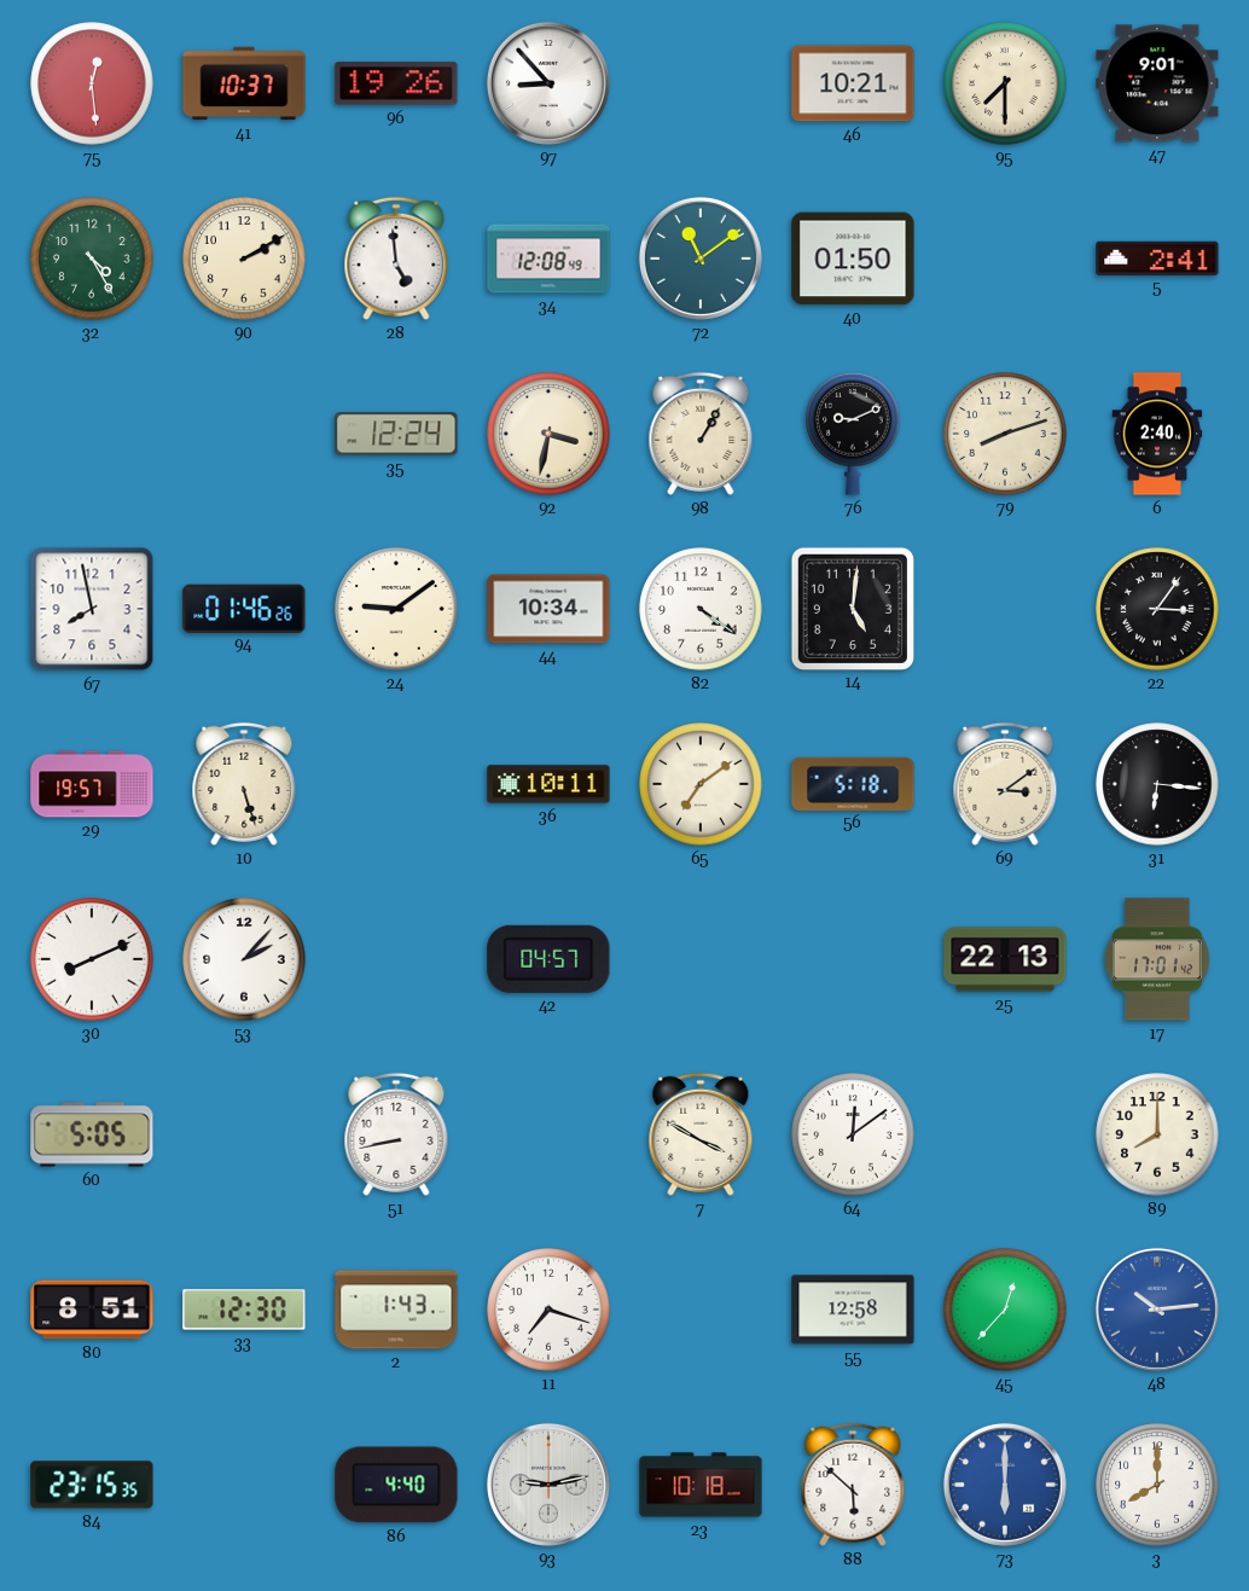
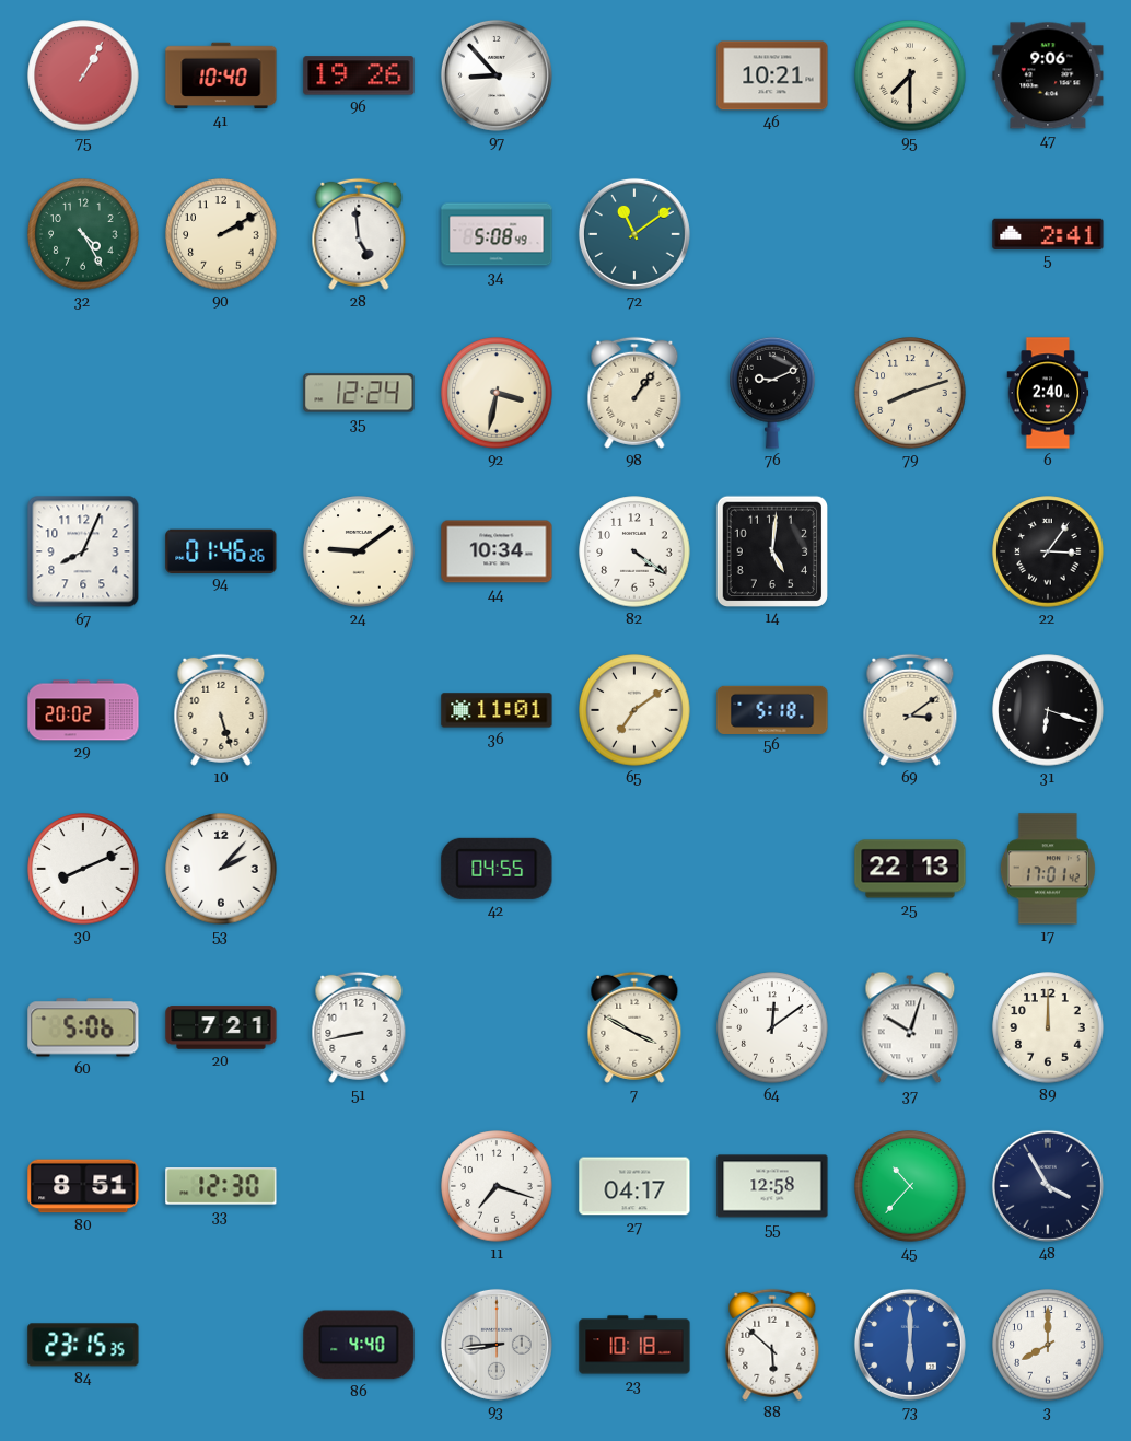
75: 12:29 -> 1:05 (83, 75)
41: 10:37 -> 10:40 (221, 75)
47: 9:01 -> 9:06 (1048, 75)
34: 12:08 -> 5:08 (497, 234)
40: 01:50 -> none (853, 259)
98: 1:05 -> 1:06 (634, 393)
67: 7:58 -> 8:04 (83, 551)
29: 19:57 -> 20:02 (83, 710)
36: 10:11 -> 11:01 (497, 710)
31: 6:16 -> 6:18 (1048, 710)
42: 04:57 -> 04:55 (497, 869)
60: 5:05 -> 5:06 (83, 1027)
20: none -> 7:21 (221, 1027)
37: none -> 10:03 (910, 1027)
89: 8:00 -> 12:00 (1048, 1027)
2: 1:43 -> none (396, 1310)
27: none -> 04:17 (634, 1186)
45: 12:37 -> 10:37 (910, 1186)
48: 10:14 -> 3:55 (1048, 1186)
48 dial: blue -> navy (1048, 1186)
93: 9:13 -> 8:44 (497, 1345)
